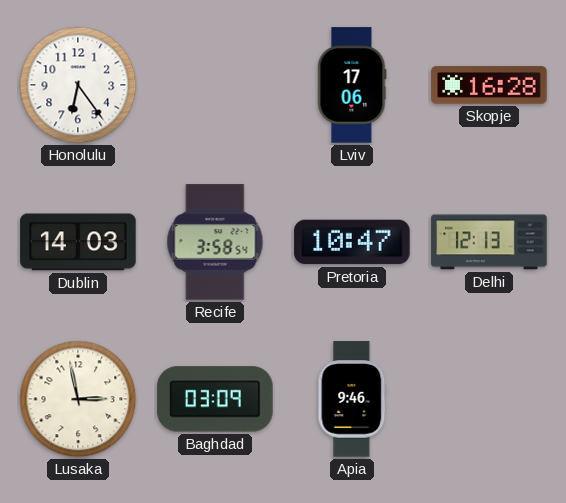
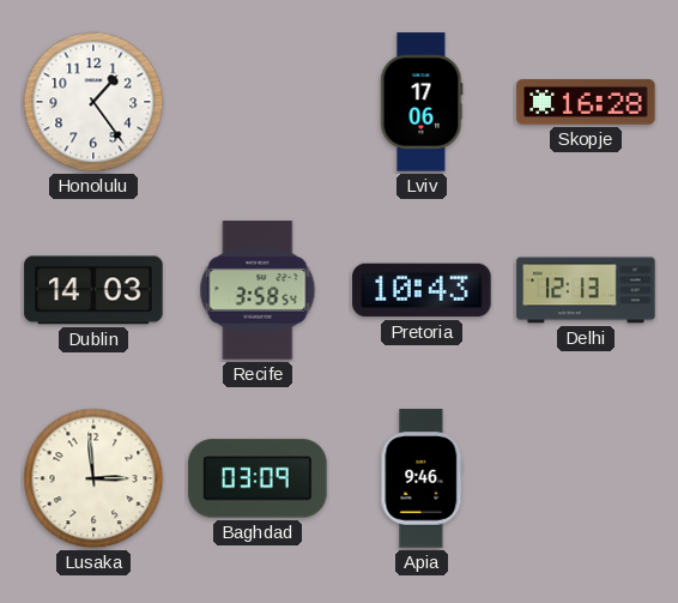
Honolulu: 6:24 -> 1:24 (93, 102)
Pretoria: 10:47 -> 10:43 (422, 290)
Lusaka: 2:58 -> 2:59 (93, 478)
